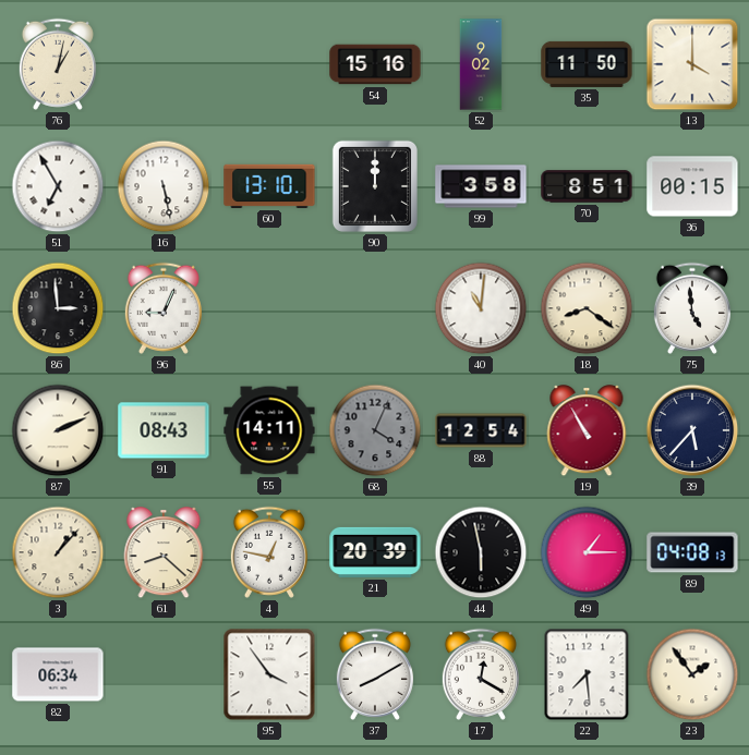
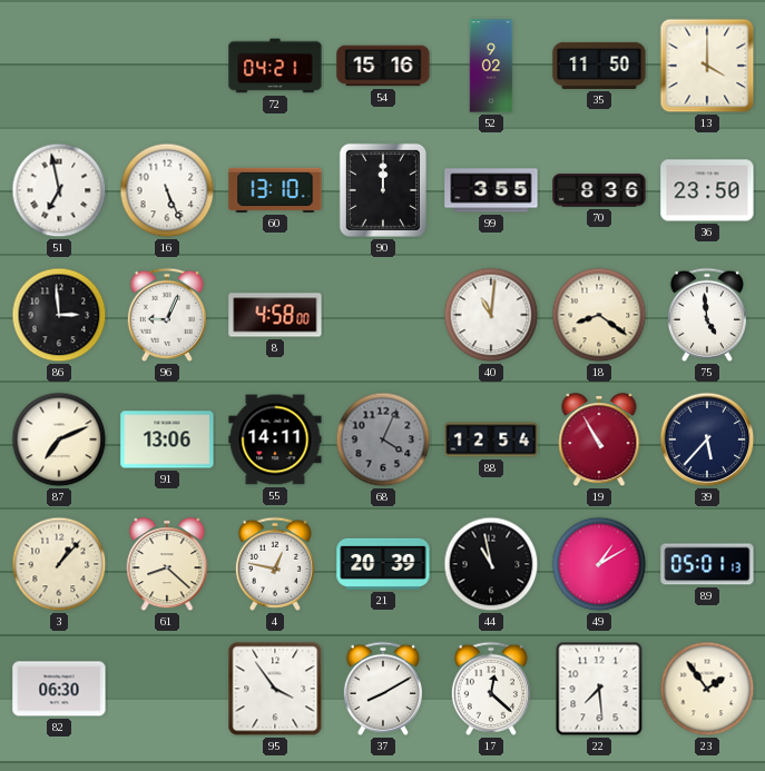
76: 1:02 -> none (58, 64)
72: none -> 04:21 (275, 66)
51: 6:55 -> 6:58 (59, 190)
16: 5:28 -> 5:26 (167, 190)
99: 3:58 -> 3:55 (491, 190)
70: 8:51 -> 8:36 (599, 190)
36: 00:15 -> 23:50 (707, 190)
8: none -> 4:58 (275, 315)
87: 2:11 -> 7:11 (59, 439)
91: 08:43 -> 13:06 (167, 439)
44: 5:58 -> 10:58 (491, 564)
49: 1:15 -> 1:10 (599, 564)
89: 04:08 -> 05:01 (707, 564)
82: 06:34 -> 06:30 (59, 689)
17: 12:20 -> 12:22 (491, 689)
